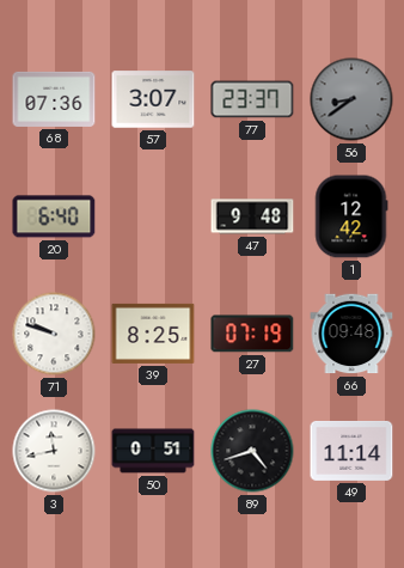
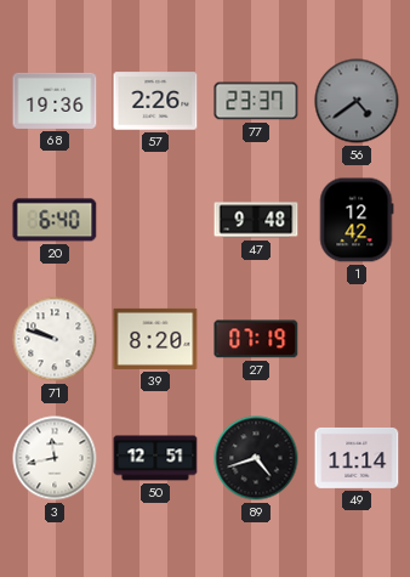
68: 07:36 -> 19:36 (55, 101)
57: 3:07 -> 2:26 (155, 101)
56: 8:39 -> 4:39 (357, 101)
39: 8:25 -> 8:20 (155, 339)
66: 09:48 -> none (351, 334)
50: 0:51 -> 12:51 (155, 458)
